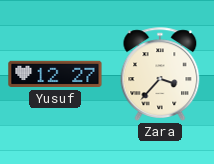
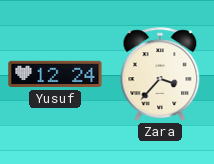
Yusuf: 12:27 -> 12:24 (55, 74)
